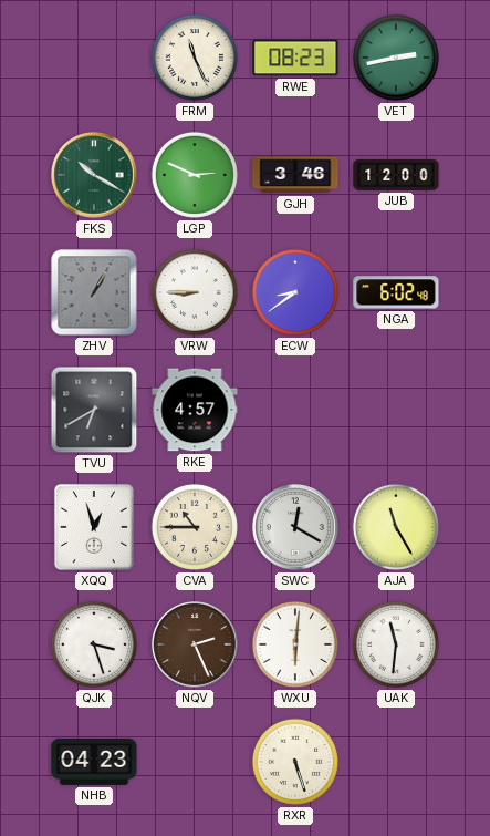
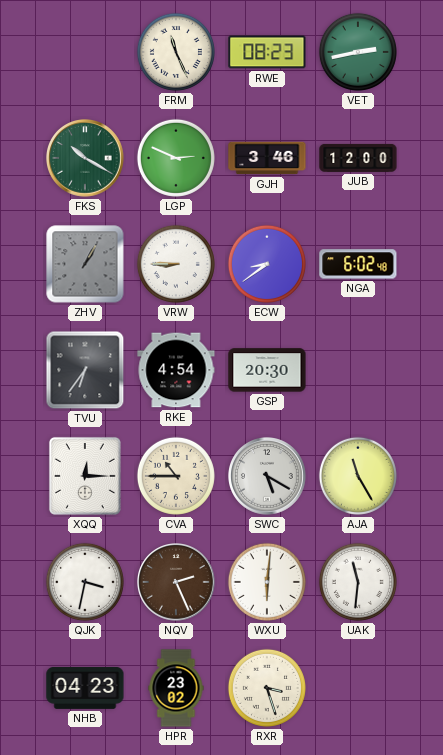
TVU: 6:40 -> 6:36 (85, 370)
RKE: 4:57 -> 4:54 (176, 370)
GSP: none -> 20:30 (267, 370)
XQQ: 12:57 -> 12:15 (85, 476)
SWC: 12:20 -> 5:20 (268, 477)
QJK: 3:27 -> 3:32 (85, 582)
HPR: none -> 23:02 (176, 688)
RXR: 5:27 -> 3:27 (267, 688)
